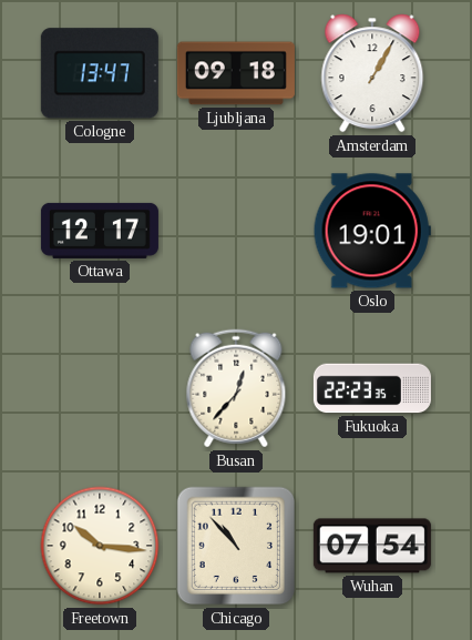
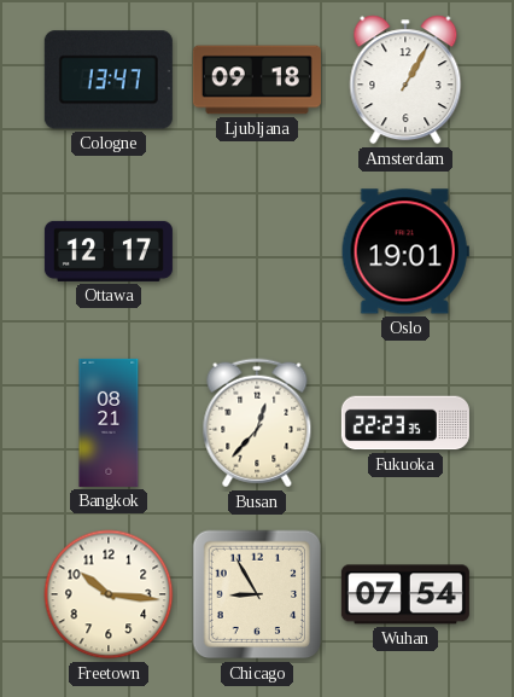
Bangkok: none -> 08:21 (109, 423)
Chicago: 10:53 -> 8:55 (257, 594)
